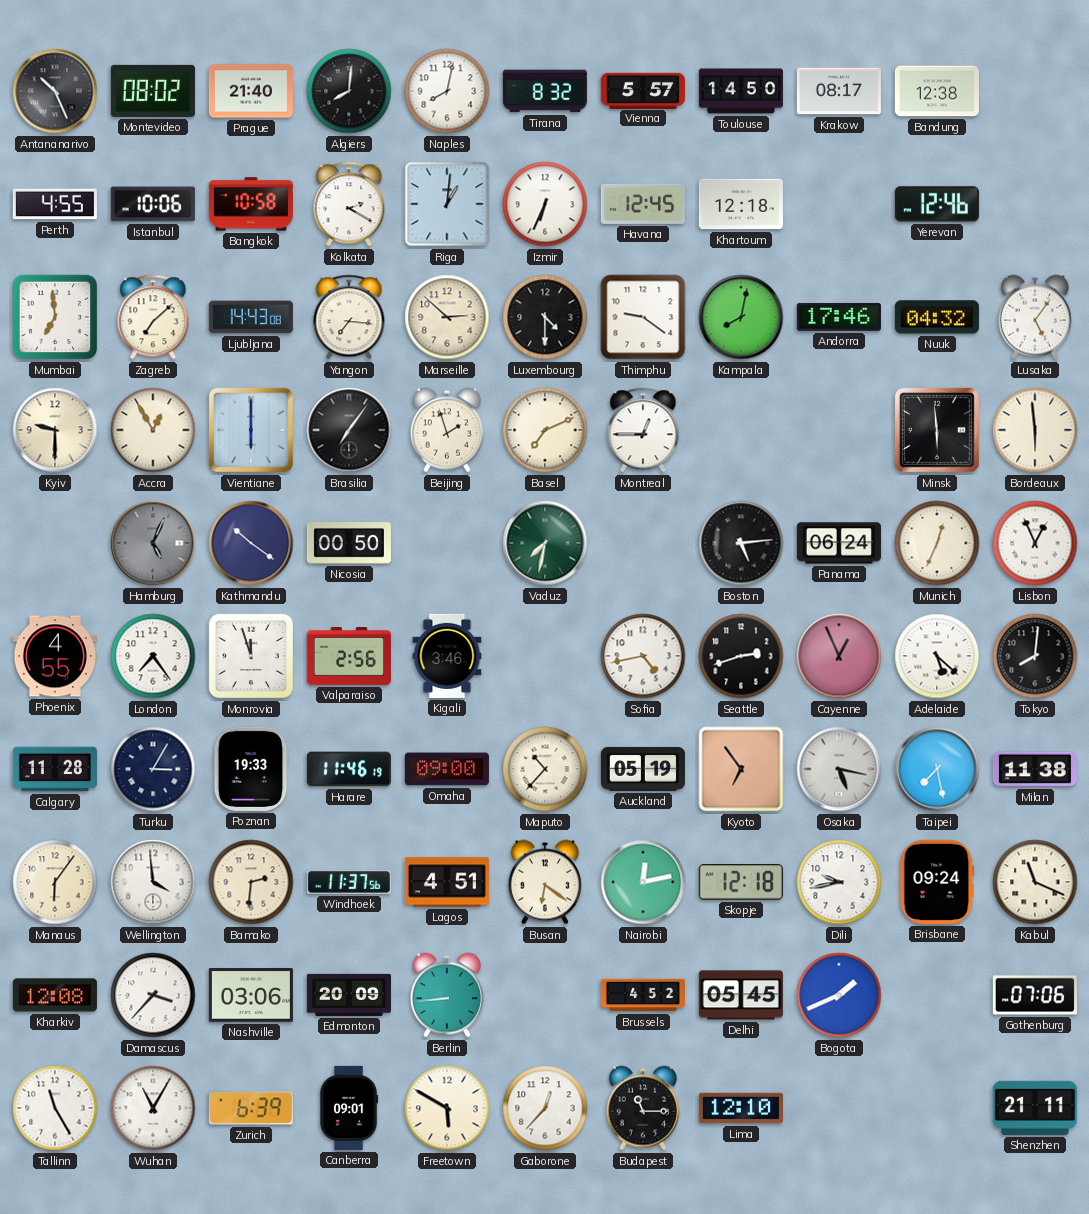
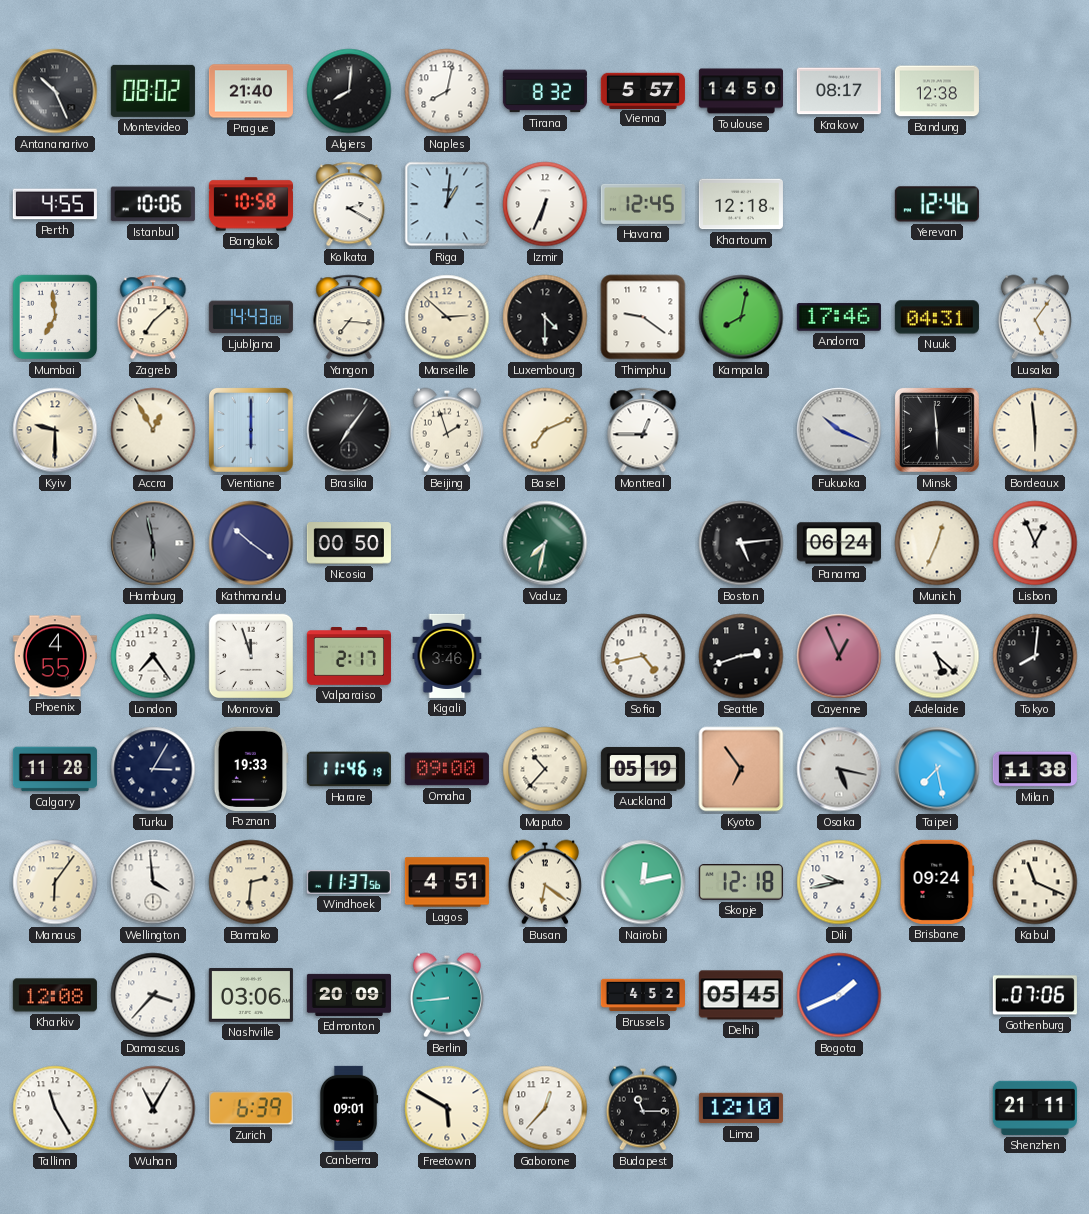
Nuuk: 04:32 -> 04:31 (937, 317)
Fukuoka: none -> 10:19 (839, 430)
Hamburg: 5:04 -> 5:58 (153, 543)
Valparaiso: 2:56 -> 2:17 (349, 657)
